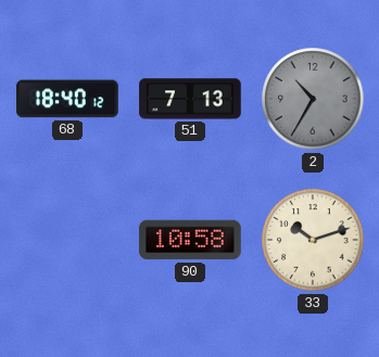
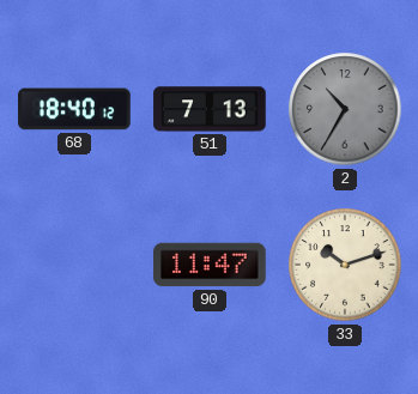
90: 10:58 -> 11:47 (210, 265)
